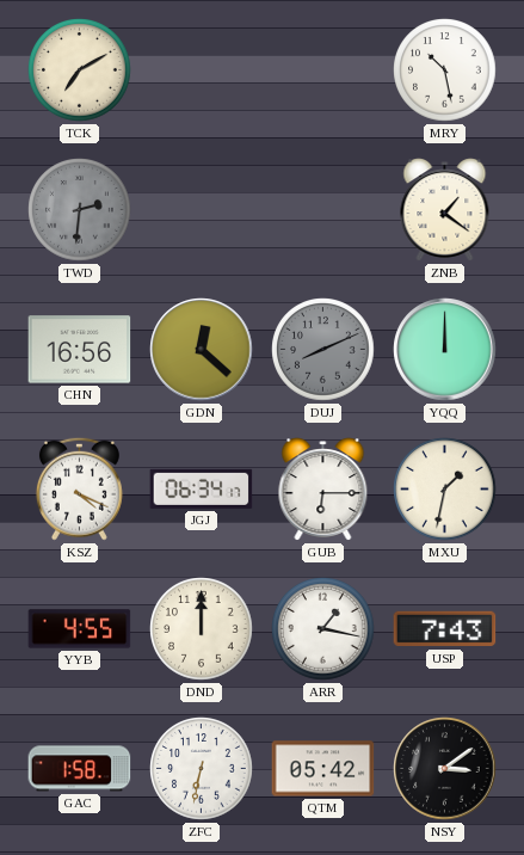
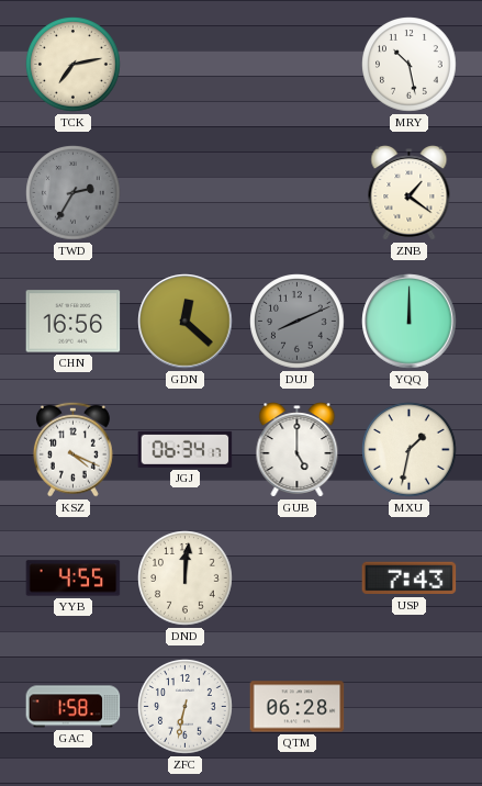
TCK: 7:10 -> 7:13 (74, 65)
TWD: 2:31 -> 2:35 (74, 193)
GUB: 6:15 -> 5:00 (298, 450)
DND: 12:00 -> 12:01 (186, 579)
ARR: 1:17 -> none (323, 629)
QTM: 05:42 -> 06:28 (298, 707)
NSY: 3:09 -> none (445, 769)
